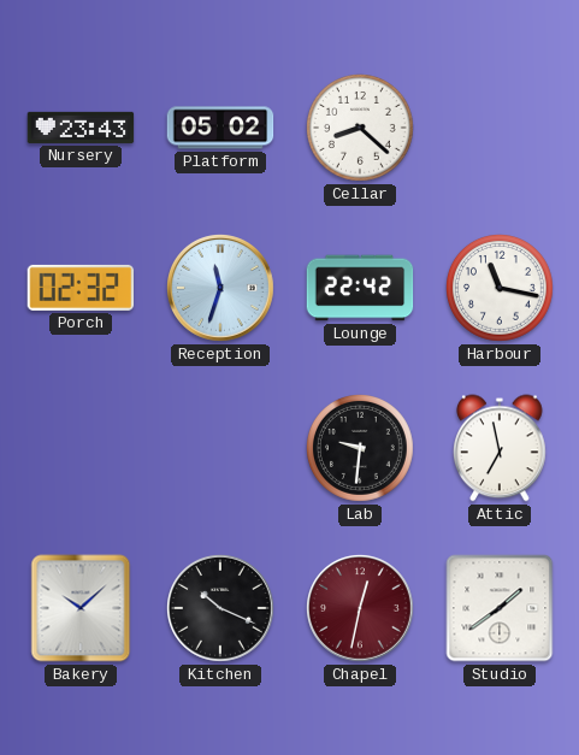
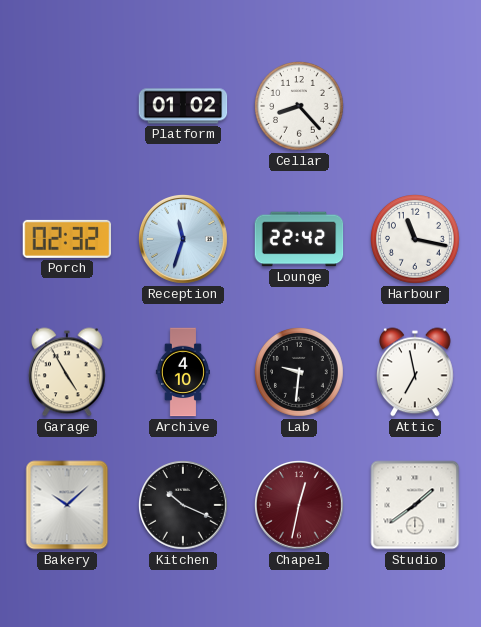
Nursery: 23:43 -> none (81, 128)
Platform: 05:02 -> 01:02 (183, 106)
Cellar: 8:22 -> 8:23 (300, 107)
Garage: none -> 4:55 (68, 372)
Archive: none -> 4:10 (182, 372)
